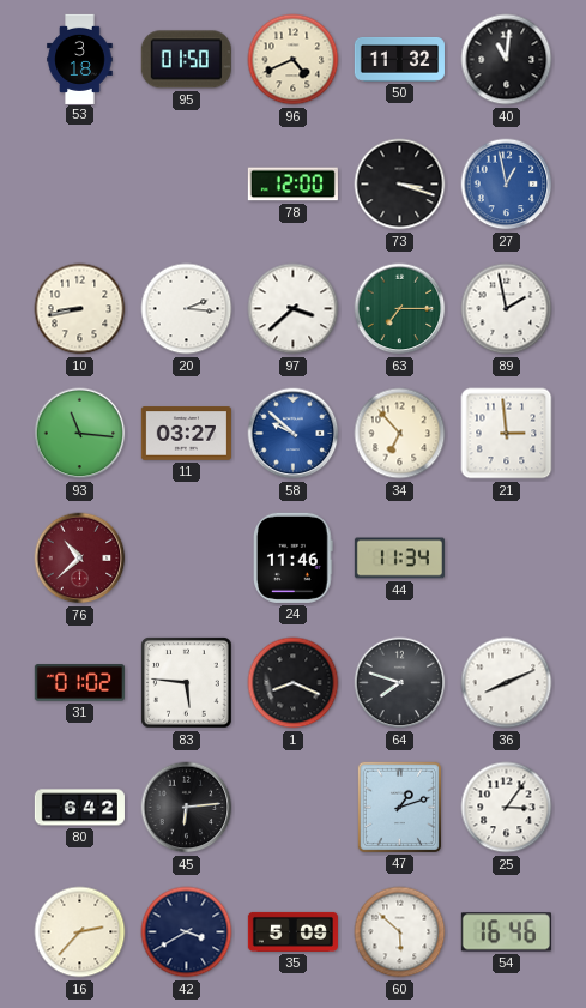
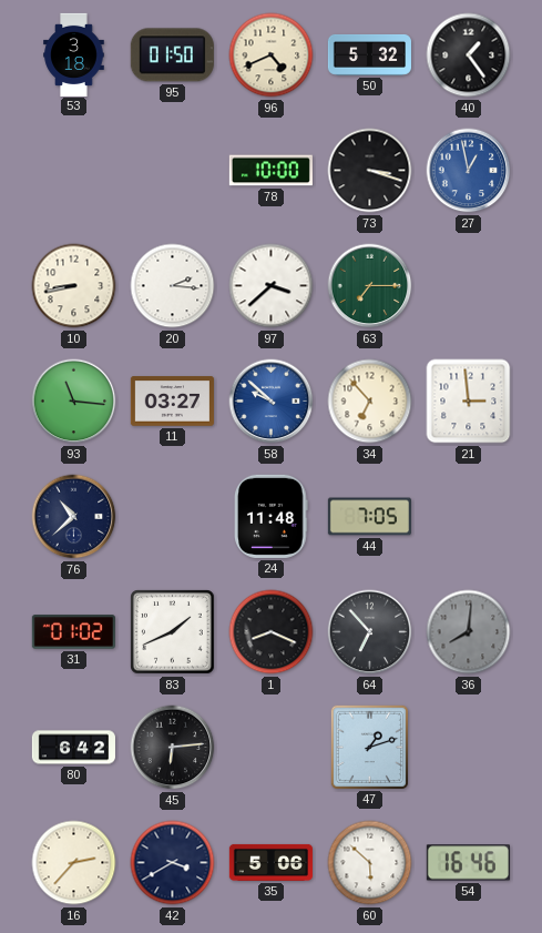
50: 11:32 -> 5:32 (369, 54)
40: 11:01 -> 1:24 (469, 55)
78: 12:00 -> 10:00 (270, 171)
89: 1:58 -> none (507, 309)
76 dial: burgundy -> navy (74, 517)
24: 11:46 -> 11:48 (272, 516)
44: 11:34 -> 7:05 (369, 517)
83: 5:46 -> 1:41 (173, 632)
64: 7:48 -> 6:53 (370, 632)
36: 8:11 -> 8:01 (469, 632)
36 dial: white -> grey (469, 632)
25: 3:06 -> none (507, 808)
35: 5:09 -> 5:06 (270, 862)
